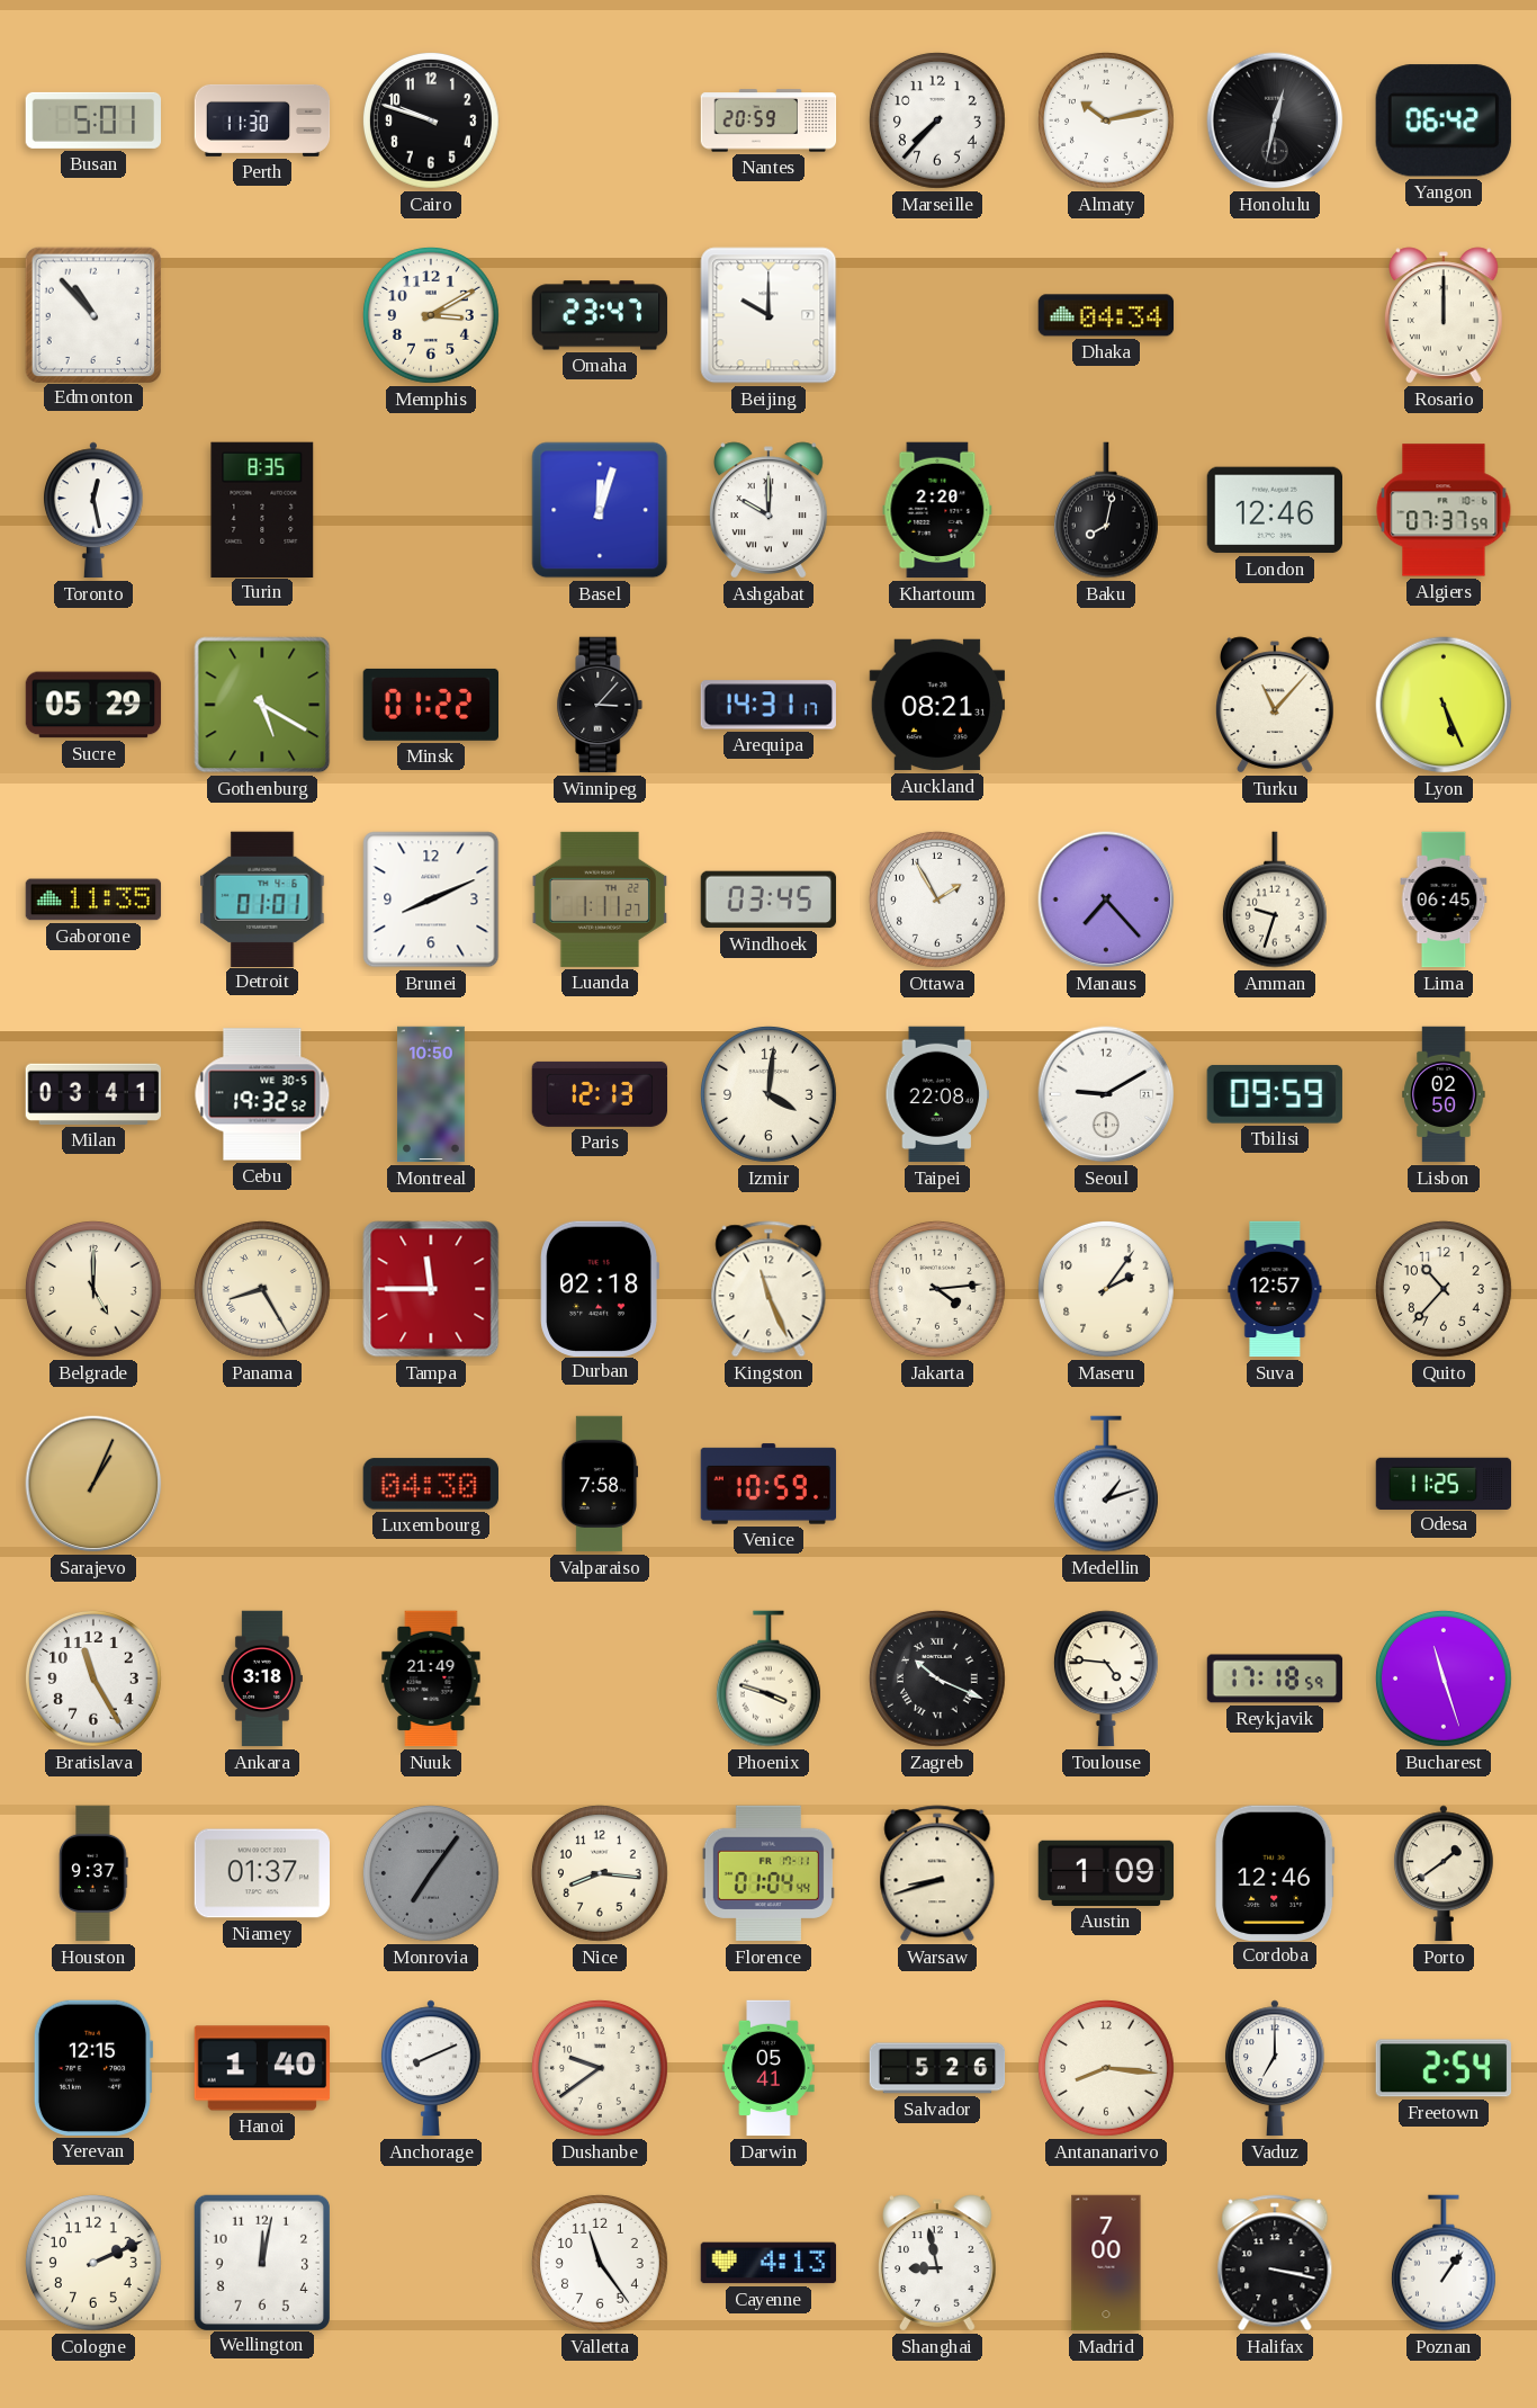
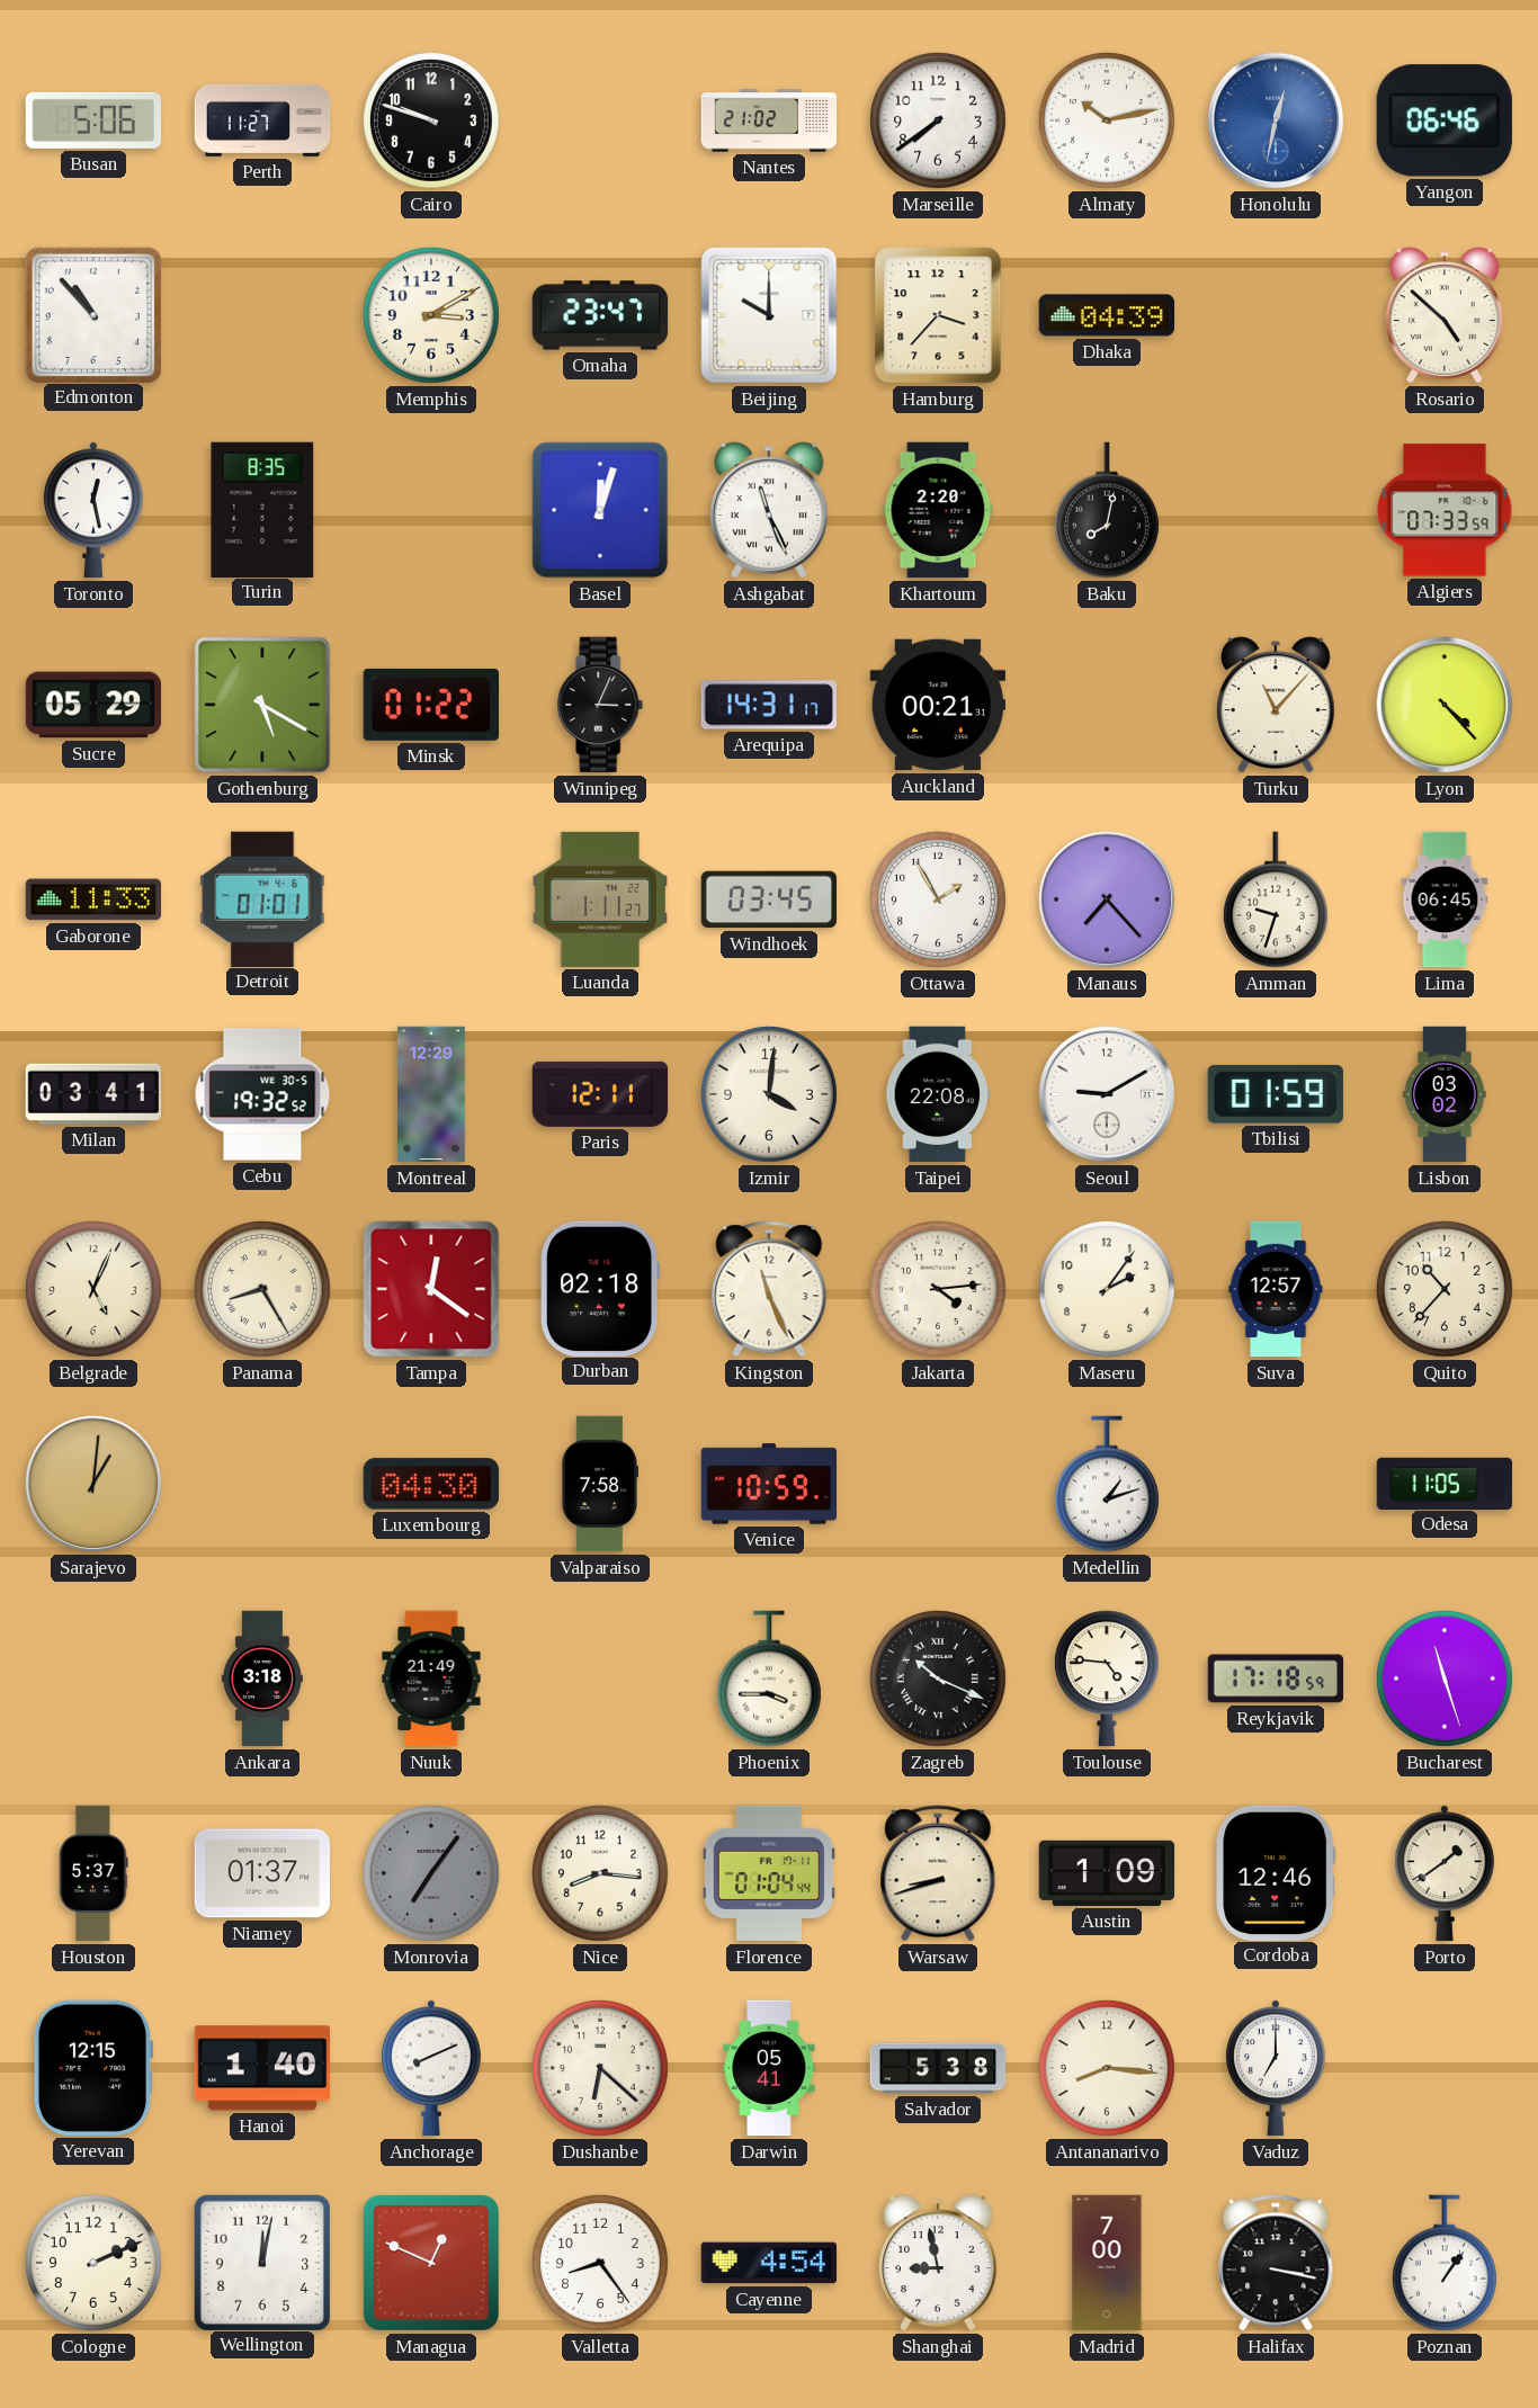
Busan: 5:01 -> 5:06 (93, 120)
Perth: 11:30 -> 11:27 (262, 120)
Nantes: 20:59 -> 21:02 (769, 120)
Marseille: 7:37 -> 7:39 (938, 120)
Honolulu dial: black -> blue (1276, 120)
Yangon: 06:42 -> 06:46 (1445, 120)
Hamburg: none -> 3:37 (938, 315)
Dhaka: 04:34 -> 04:39 (1107, 315)
Rosario: 12:00 -> 4:52 (1446, 315)
Ashgabat: 10:00 -> 11:26 (770, 510)
London: 12:46 -> none (1274, 510)
Algiers: 07:37 -> 07:33 (1445, 510)
Winnipeg: 3:07 -> 3:04 (600, 705)
Auckland: 08:21 -> 00:21 (938, 705)
Lyon: 5:26 -> 4:23 (1445, 705)
Gaborone: 11:35 -> 11:33 (93, 899)
Brunei: 8:11 -> none (431, 899)
Montreal: 10:50 -> 12:29 (431, 1094)
Paris: 12:13 -> 12:11 (600, 1094)
Tbilisi: 09:59 -> 01:59 (1276, 1094)
Lisbon: 02:50 -> 03:02 (1445, 1094)
Belgrade: 5:00 -> 5:04 (93, 1289)
Tampa: 11:45 -> 12:21 (431, 1289)
Sarajevo: 1:04 -> 1:01 (93, 1484)
Odesa: 11:25 -> 11:05 (1445, 1483)
Bratislava: 11:25 -> none (93, 1679)
Phoenix: 3:48 -> 3:45 (769, 1679)
Houston: 9:37 -> 5:37 (93, 1873)
Dushanbe: 9:39 -> 6:22 (600, 2068)
Salvador: 5:26 -> 5:38 (938, 2068)
Freetown: 2:54 -> none (1442, 2068)
Managua: none -> 12:49 (431, 2263)
Valletta: 11:24 -> 8:24 (600, 2263)
Cayenne: 4:13 -> 4:54 (769, 2263)
